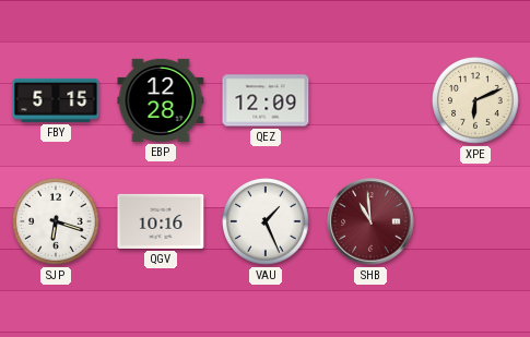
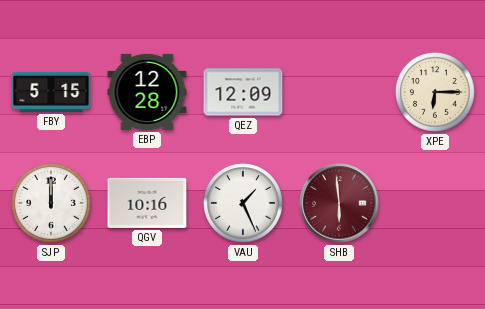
XPE: 6:11 -> 6:15 (435, 92)
SJP: 6:18 -> 12:00 (51, 203)
SHB: 10:59 -> 5:59 (339, 203)
